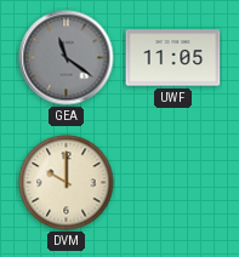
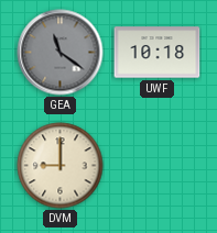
UWF: 11:05 -> 10:18 (158, 53)
DVM: 10:00 -> 9:00 (61, 166)
